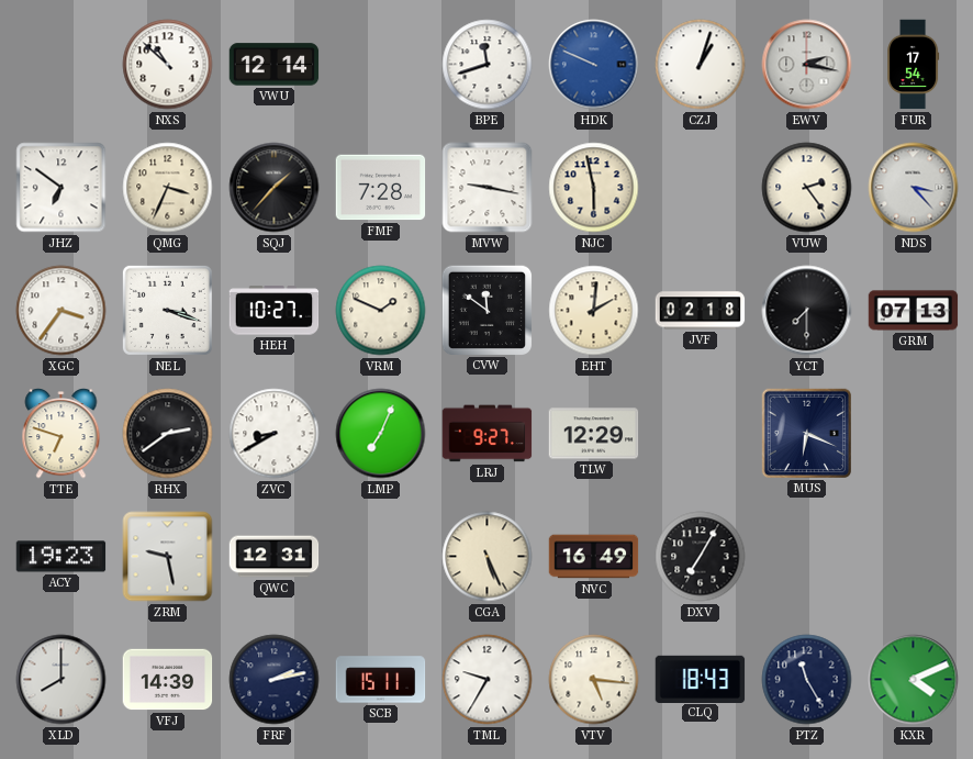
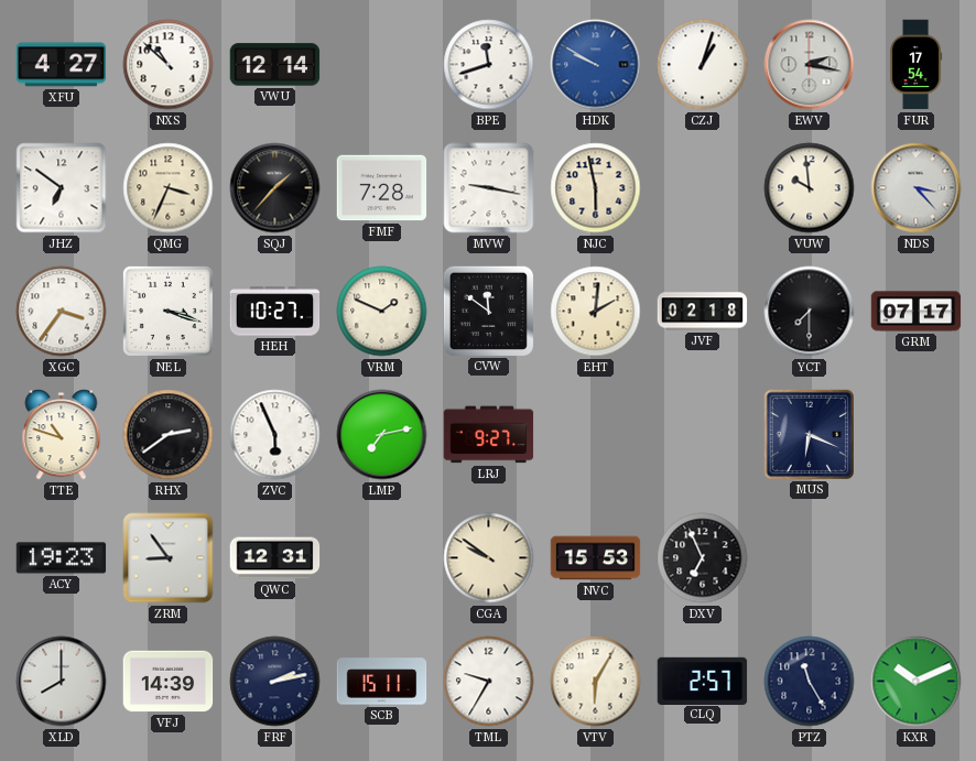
XFU: none -> 4:27 (62, 65)
HDK: 9:49 -> 9:50 (596, 65)
VUW: 2:24 -> 9:59 (810, 188)
GRM: 07:13 -> 07:17 (917, 312)
TTE: 6:48 -> 10:48 (62, 435)
ZVC: 8:40 -> 5:56 (275, 435)
LMP: 7:04 -> 7:13 (382, 435)
TLW: 12:29 -> none (594, 434)
ZRM: 9:28 -> 8:54 (169, 558)
CGA: 5:26 -> 9:51 (489, 558)
NVC: 16:49 -> 15:53 (596, 558)
DXV: 7:05 -> 6:56 (703, 558)
VTV: 5:16 -> 6:05 (596, 682)
CLQ: 18:43 -> 2:57 (703, 681)
KXR: 4:11 -> 10:11 (917, 682)
